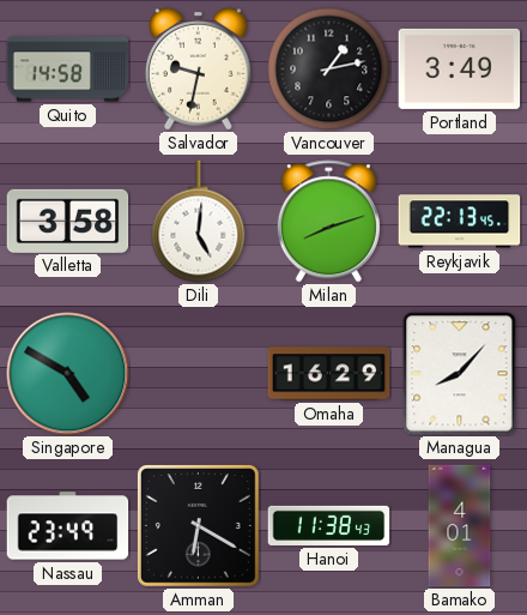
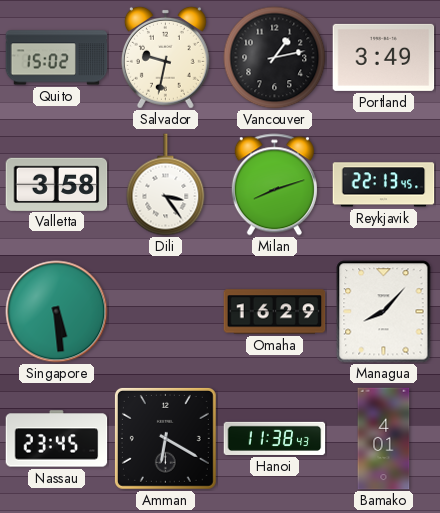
Quito: 14:58 -> 15:02 (57, 58)
Dili: 5:01 -> 3:24 (166, 185)
Singapore: 4:50 -> 5:29 (57, 312)
Nassau: 23:49 -> 23:45 (57, 439)
